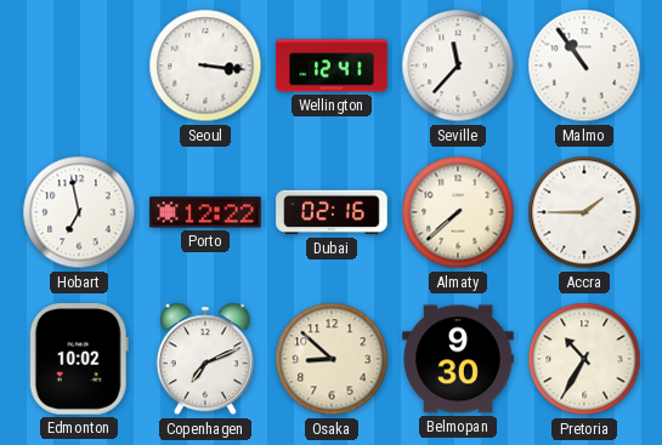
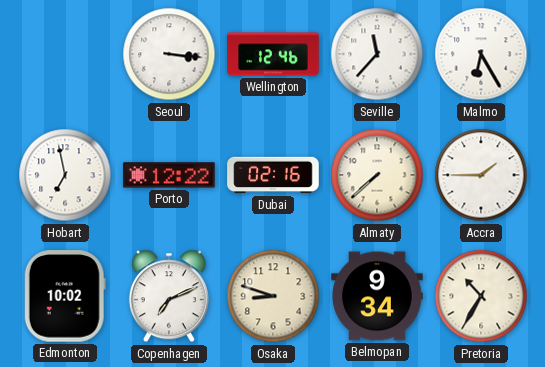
Wellington: 12:41 -> 12:46 (273, 54)
Malmo: 10:54 -> 6:25 (481, 54)
Osaka: 8:52 -> 8:48 (273, 296)
Belmopan: 9:30 -> 9:34 (377, 296)
